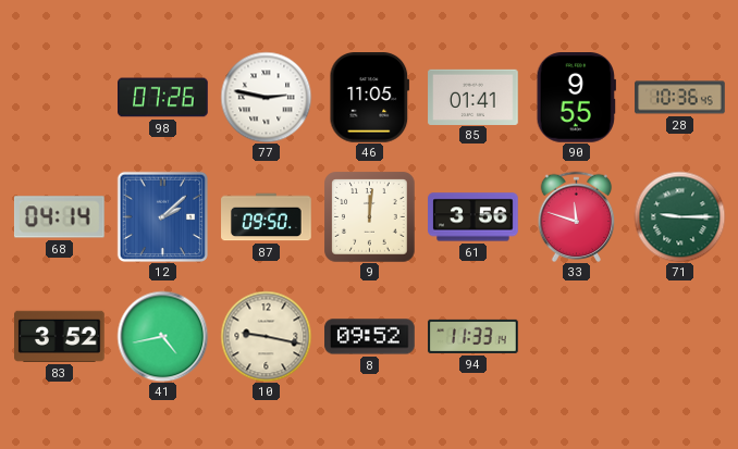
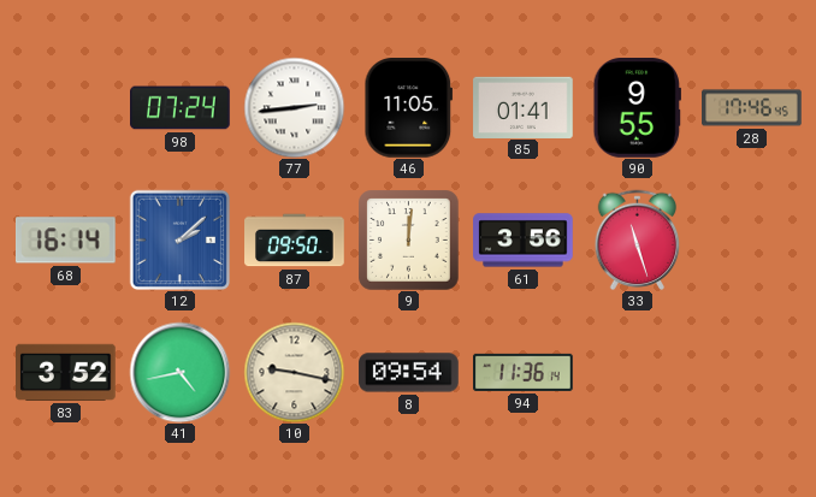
98: 07:26 -> 07:24 (181, 108)
77: 2:47 -> 2:44 (294, 107)
28: 10:36 -> 17:46 (752, 108)
68: 04:14 -> 16:14 (65, 241)
33: 11:48 -> 11:27 (638, 239)
71: 9:15 -> none (679, 216)
8: 09:52 -> 09:54 (409, 373)
94: 11:33 -> 11:36 (524, 372)
